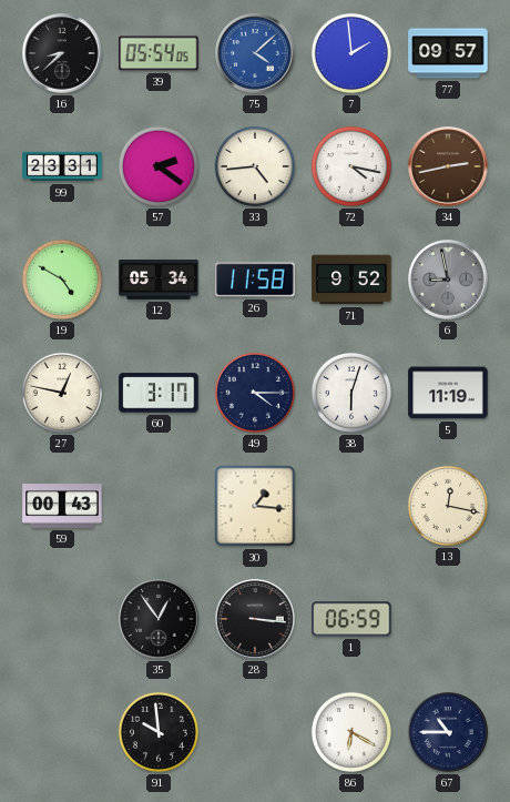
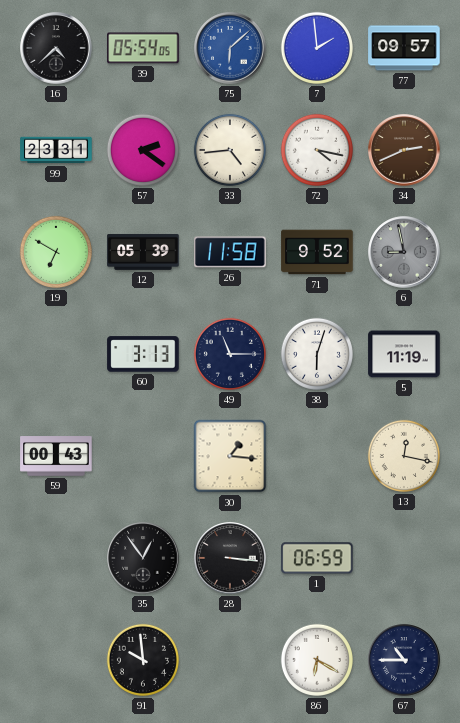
16: 8:38 -> 4:38 (56, 48)
75: 4:08 -> 6:08 (230, 48)
34: 2:43 -> 2:41 (404, 150)
19: 4:50 -> 6:50 (56, 252)
12: 05:34 -> 05:39 (143, 252)
27: 12:47 -> none (62, 393)
60: 3:17 -> 3:13 (143, 354)
49: 4:15 -> 11:15 (230, 354)
